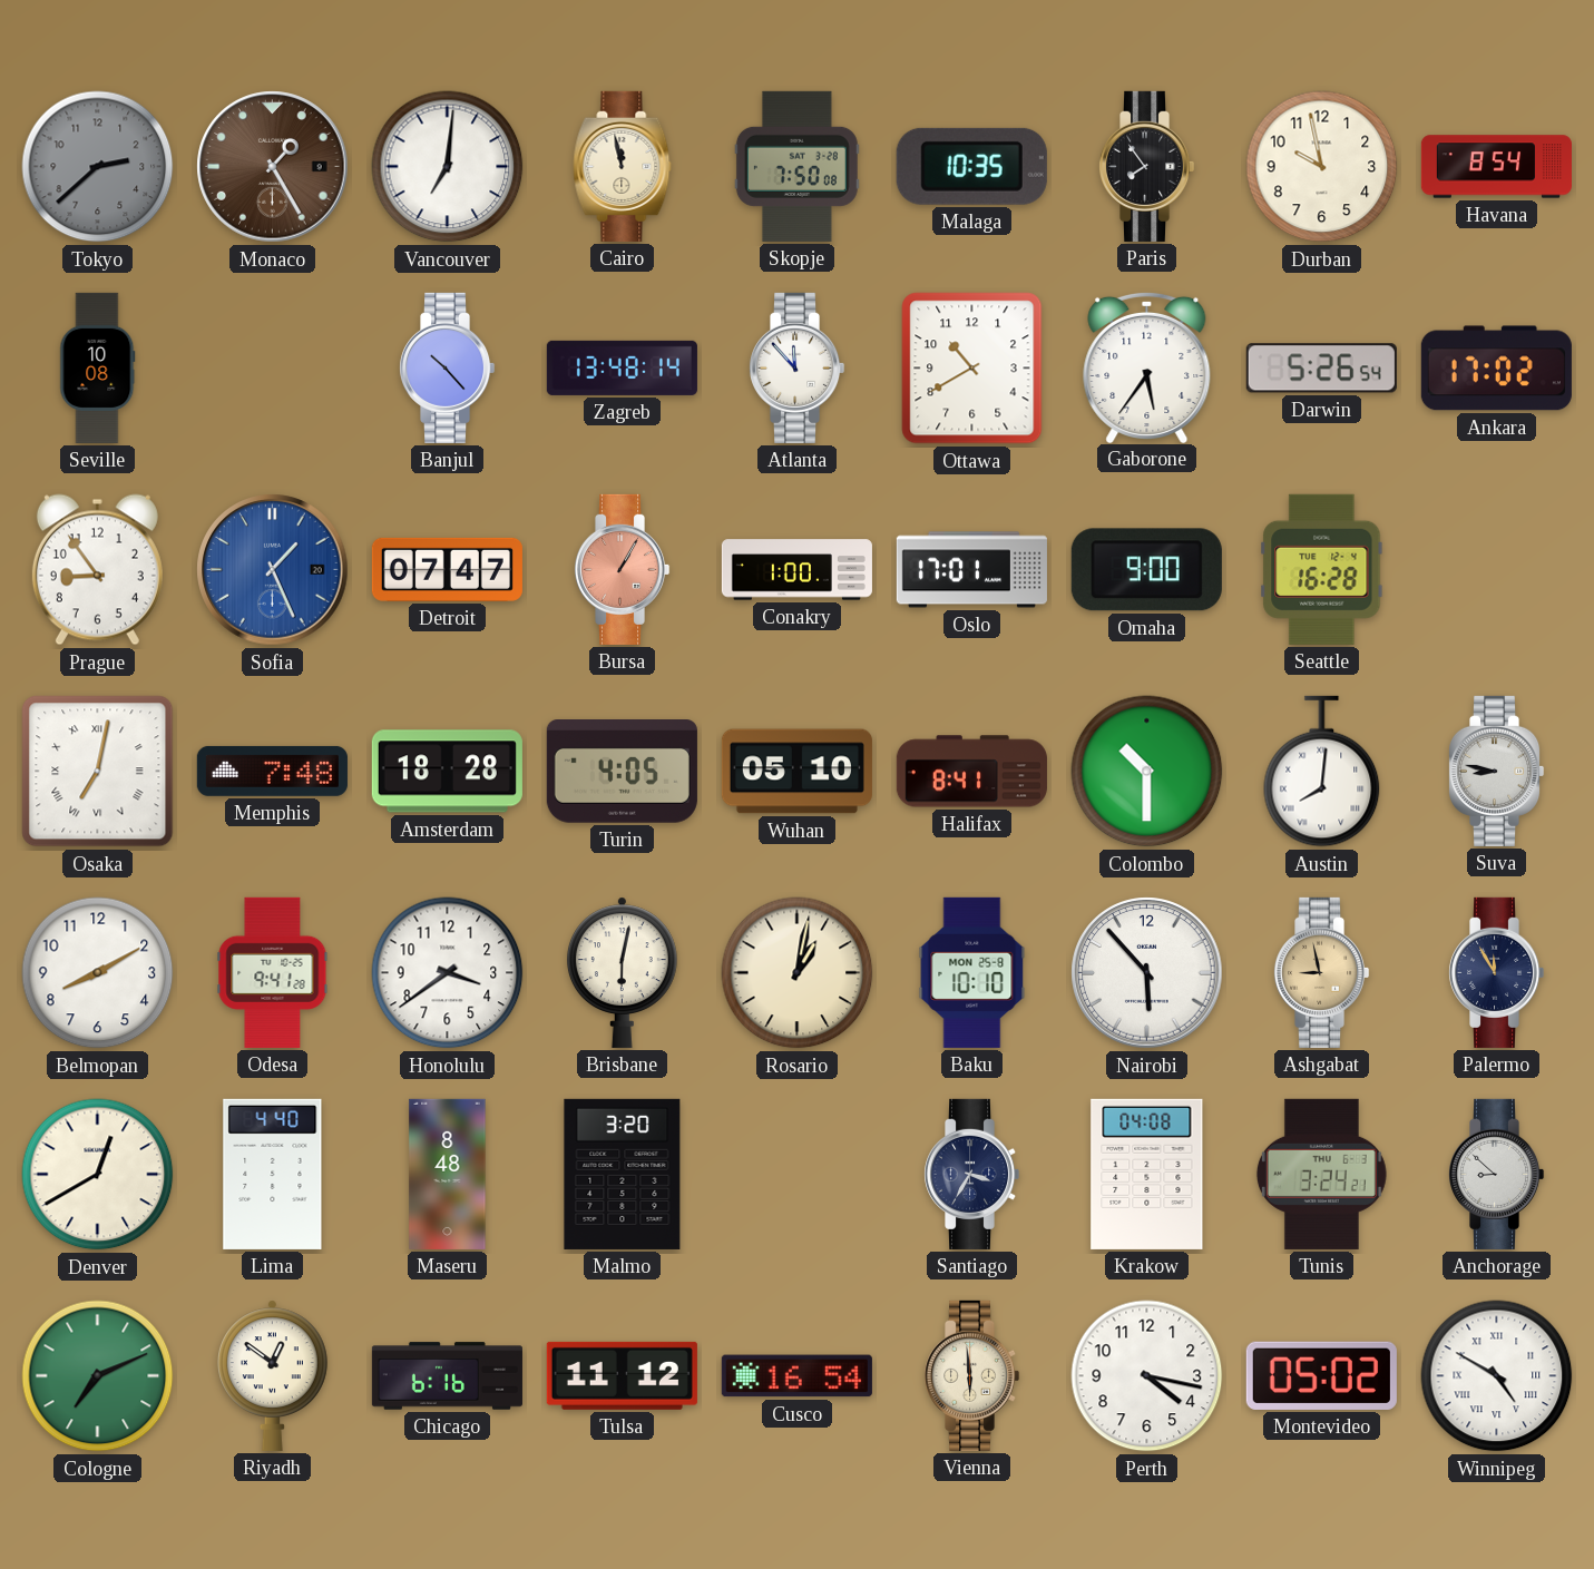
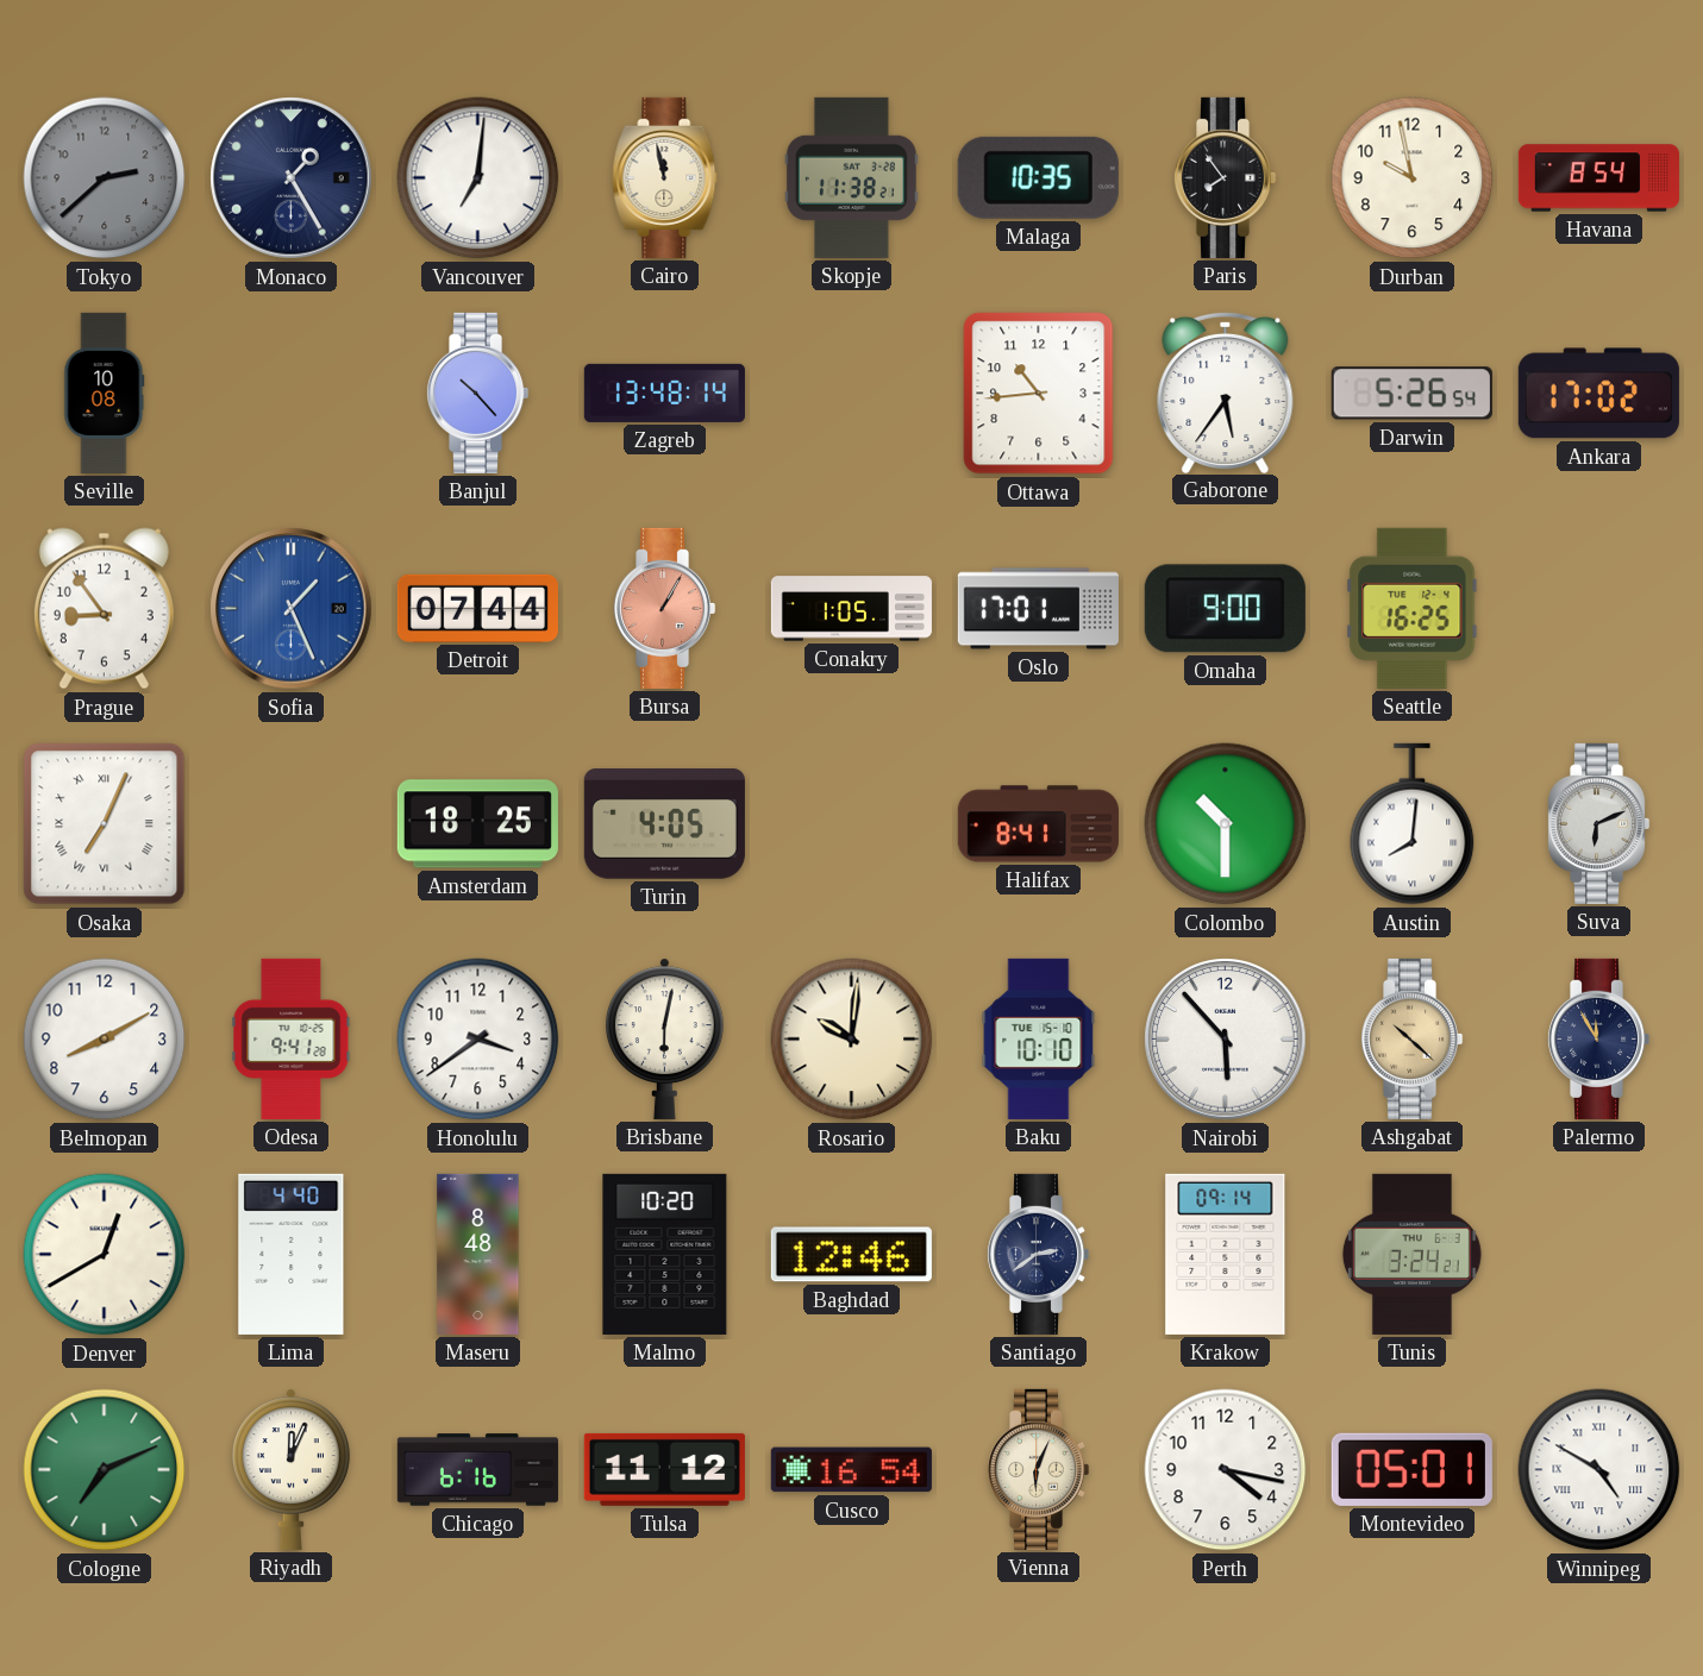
Monaco dial: brown -> navy (292, 178)
Skopje: 7:50 -> 11:38 (851, 177)
Atlanta: 11:53 -> none (796, 367)
Ottawa: 10:40 -> 10:44 (1039, 394)
Detroit: 07:47 -> 07:44 (477, 608)
Conakry: 1:00 -> 1:05 (851, 609)
Seattle: 16:28 -> 16:25 (1413, 608)
Osaka: 7:02 -> 7:04 (105, 824)
Memphis: 7:48 -> none (272, 771)
Amsterdam: 18:28 -> 18:25 (477, 824)
Wuhan: 05:10 -> none (796, 772)
Suva: 8:47 -> 6:11 (1598, 823)
Rosario: 1:02 -> 10:01 (852, 1040)
Baku date: MON 25-8 -> TUE 15-10 (1039, 1038)
Ashgabat: 8:58 -> 10:22 (1411, 1038)
Malmo: 3:20 -> 10:20 (665, 1254)
Baghdad: none -> 12:46 (851, 1255)
Santiago: 3:35 -> 2:39 (1038, 1254)
Krakow: 04:08 -> 09:14 (1226, 1254)
Anchorage: 8:52 -> none (1496, 1174)
Riyadh: 12:51 -> 12:04 (290, 1469)
Vienna: 5:59 -> 6:04 (1038, 1469)
Montevideo: 05:02 -> 05:01 (1411, 1469)
